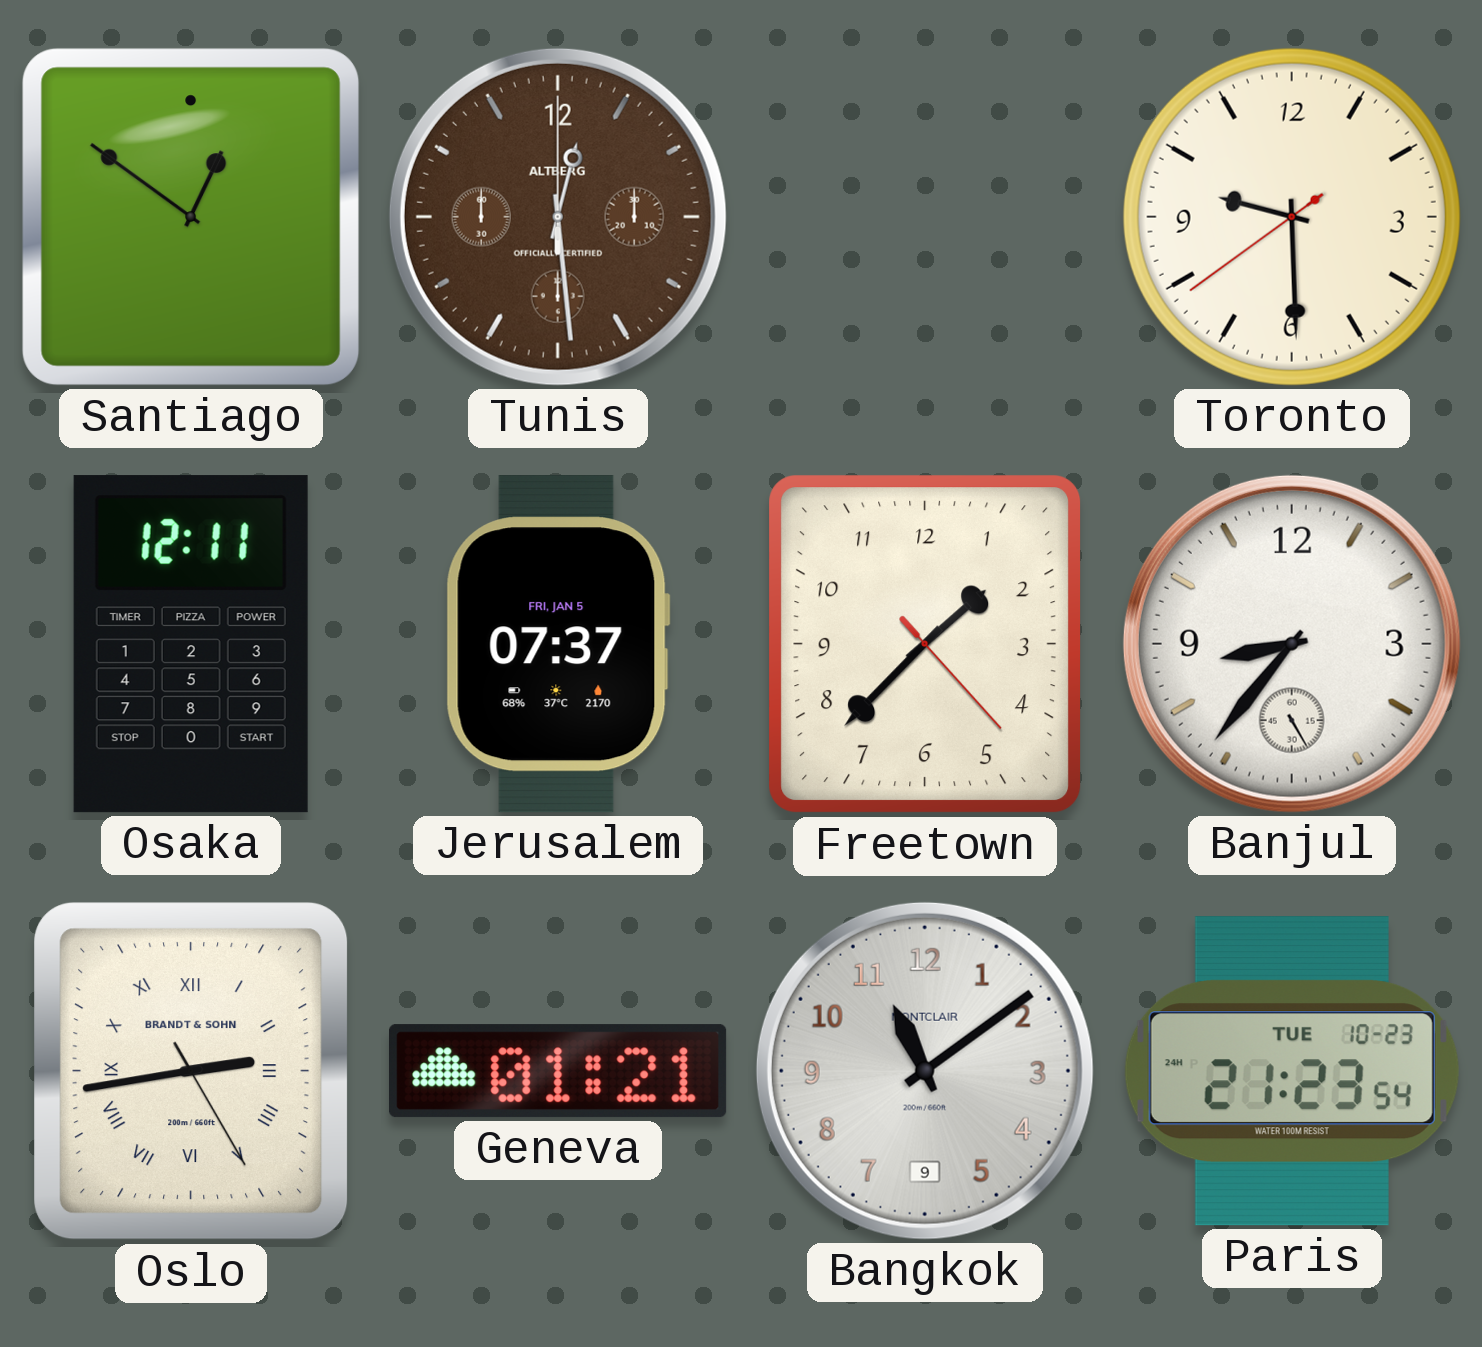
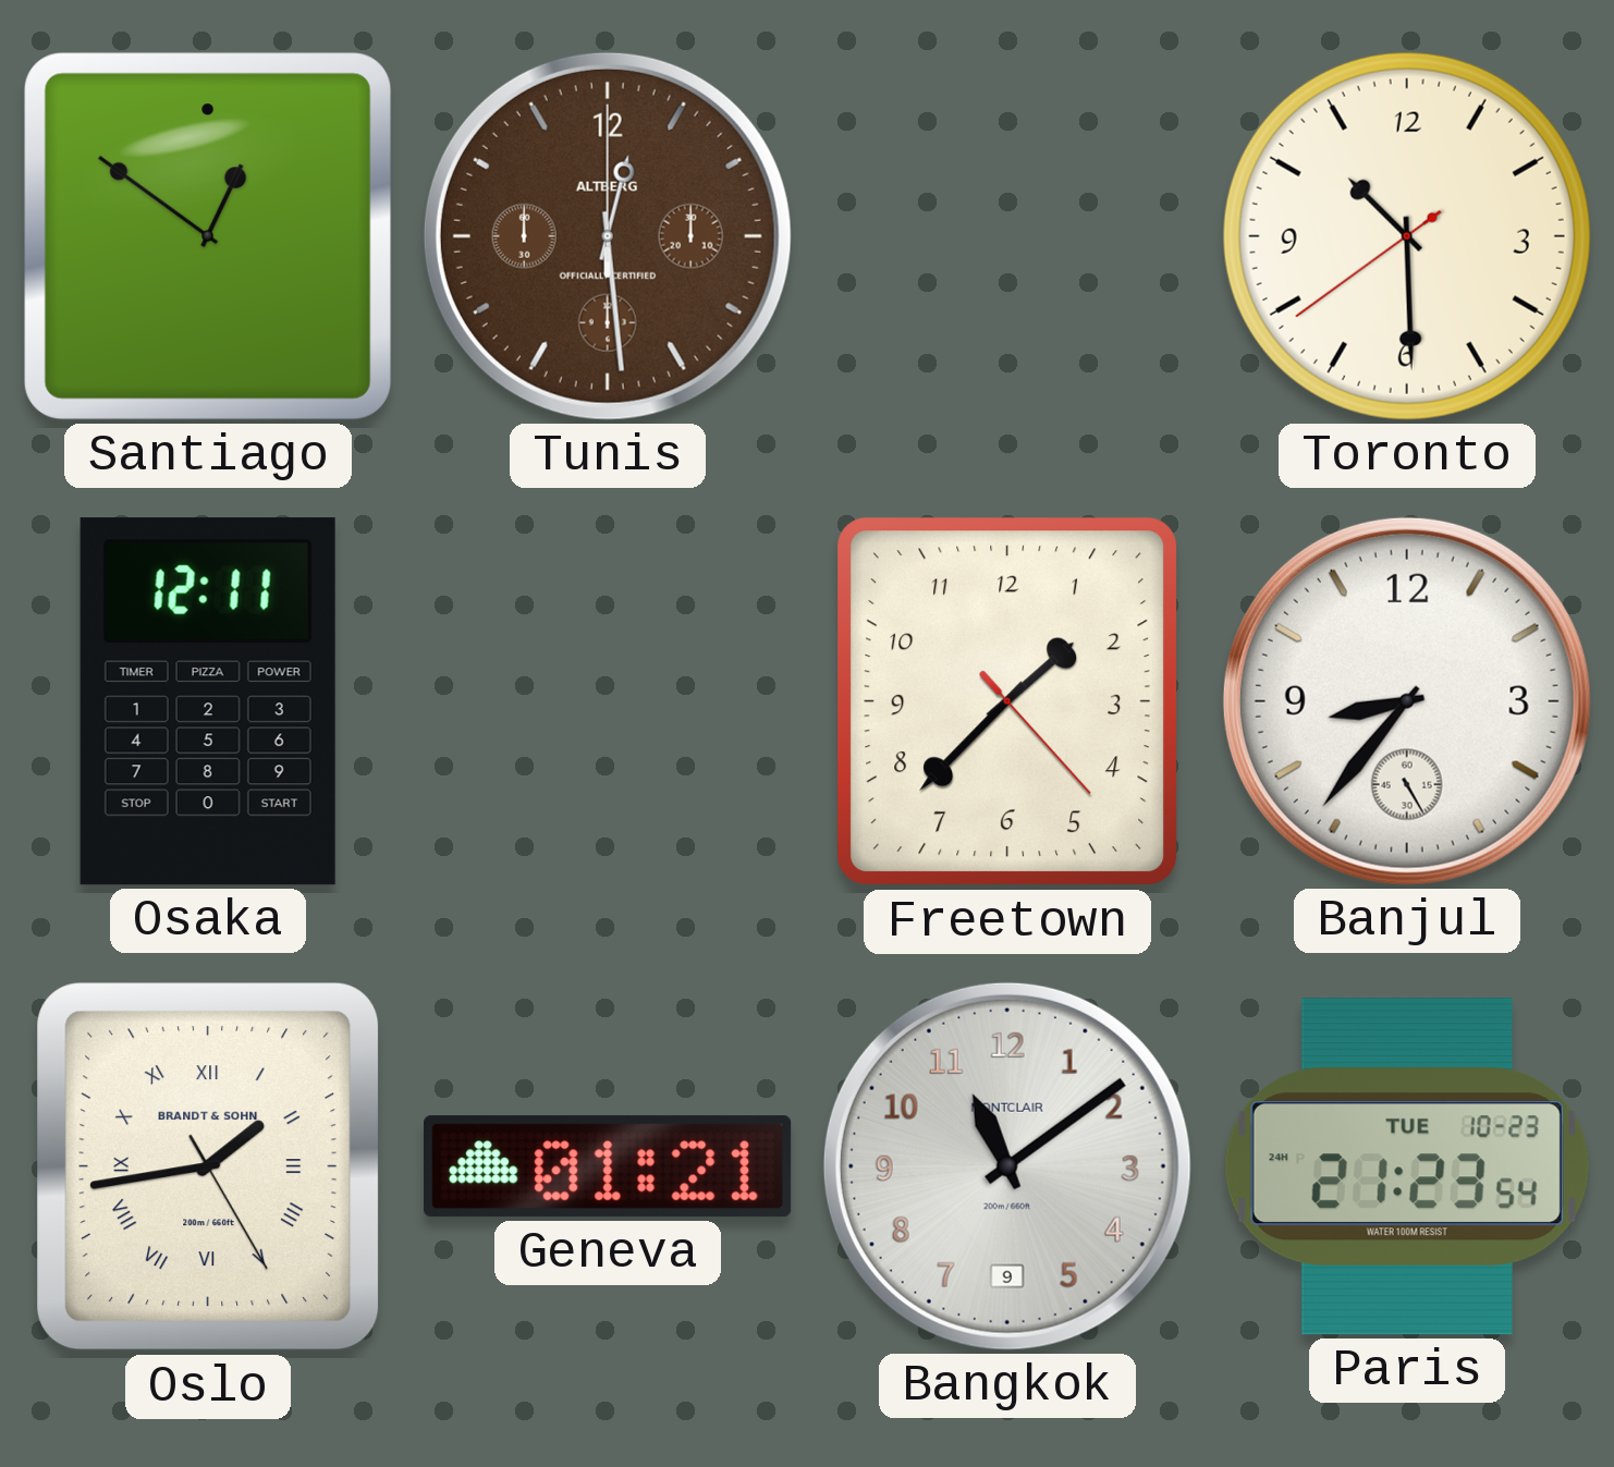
Toronto: 9:29 -> 10:29 (1407, 236)
Jerusalem: 07:37 -> none (558, 644)
Oslo: 2:43 -> 1:43 (208, 1166)
